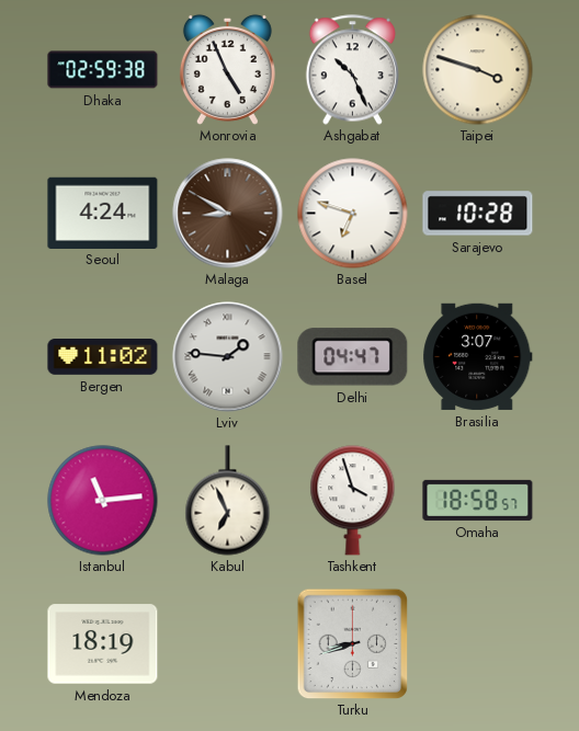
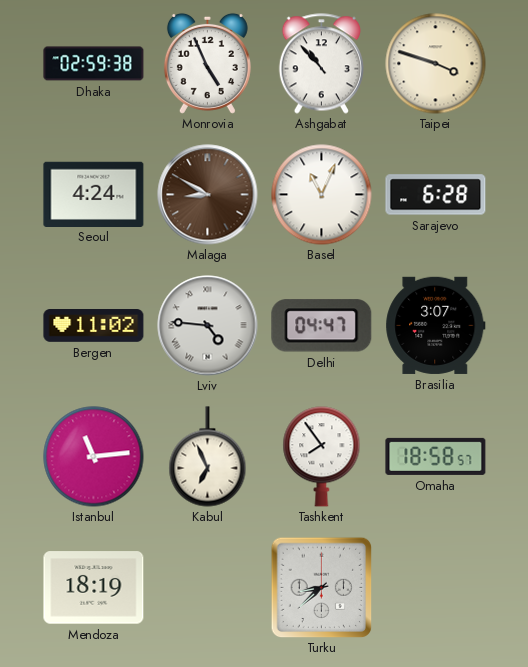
Ashgabat: 10:26 -> 10:53 (321, 64)
Basel: 6:48 -> 11:04 (322, 195)
Sarajevo: 10:28 -> 6:28 (436, 195)
Lviv: 1:46 -> 4:46 (208, 326)
Tashkent: 3:57 -> 7:54 (322, 457)
Turku: 8:42 -> 8:38 (321, 587)
